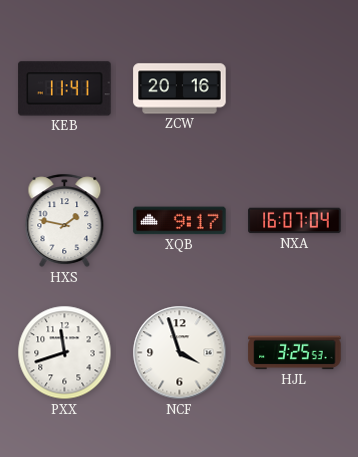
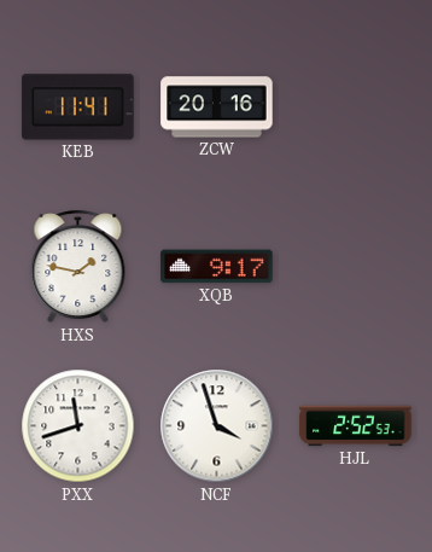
NXA: 16:07 -> none (295, 221)
HJL: 3:25 -> 2:52 (356, 426)
